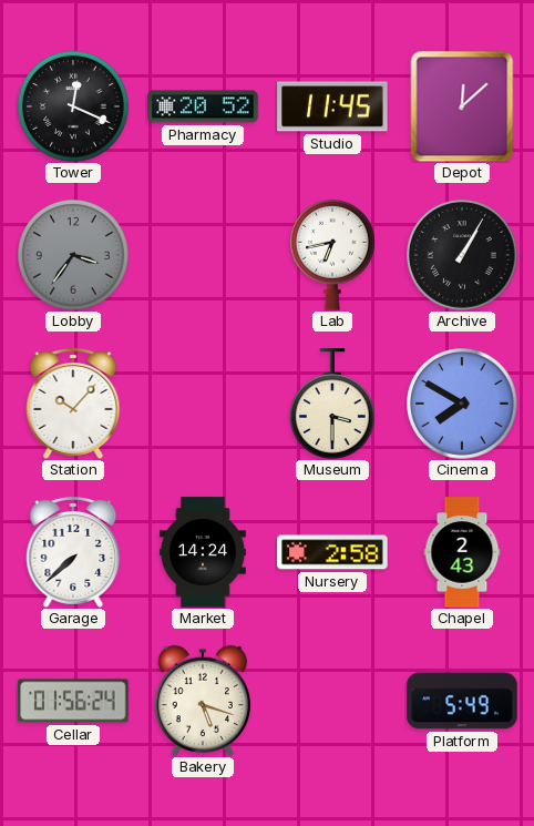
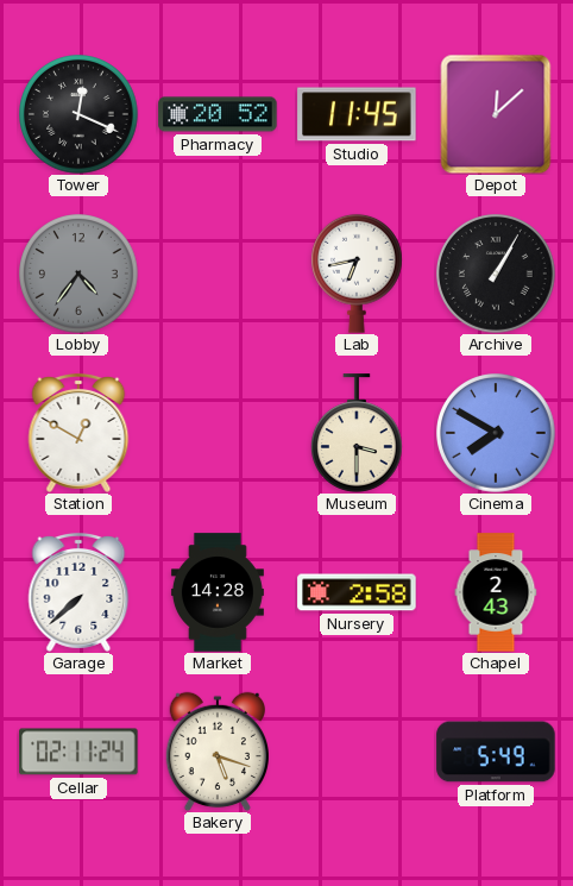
Lobby: 3:36 -> 4:36 (80, 275)
Station: 10:07 -> 12:50 (78, 433)
Market: 14:24 -> 14:28 (218, 592)
Cellar: 01:56 -> 02:11 (78, 752)
